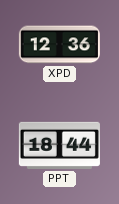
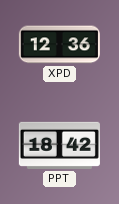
PPT: 18:44 -> 18:42 (59, 145)
